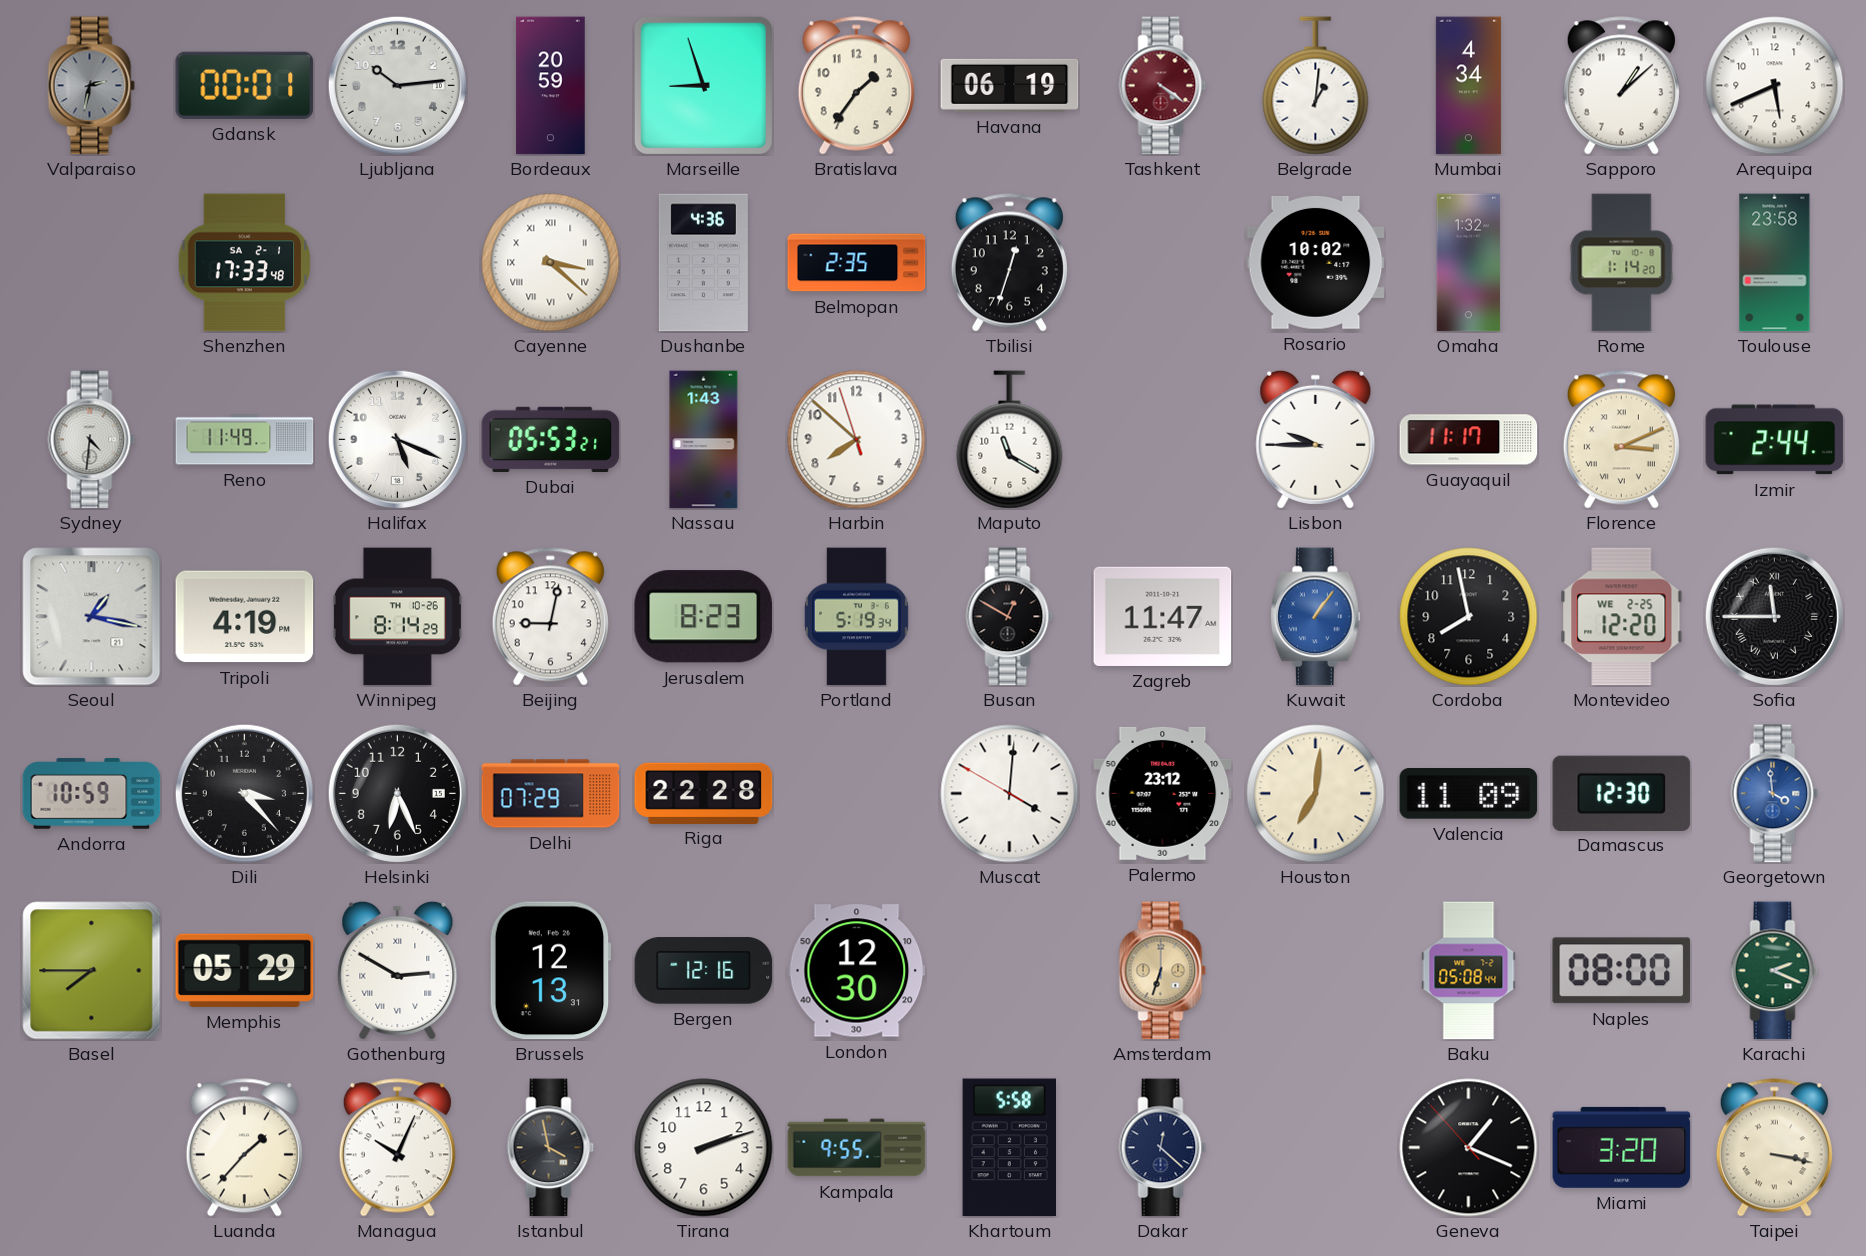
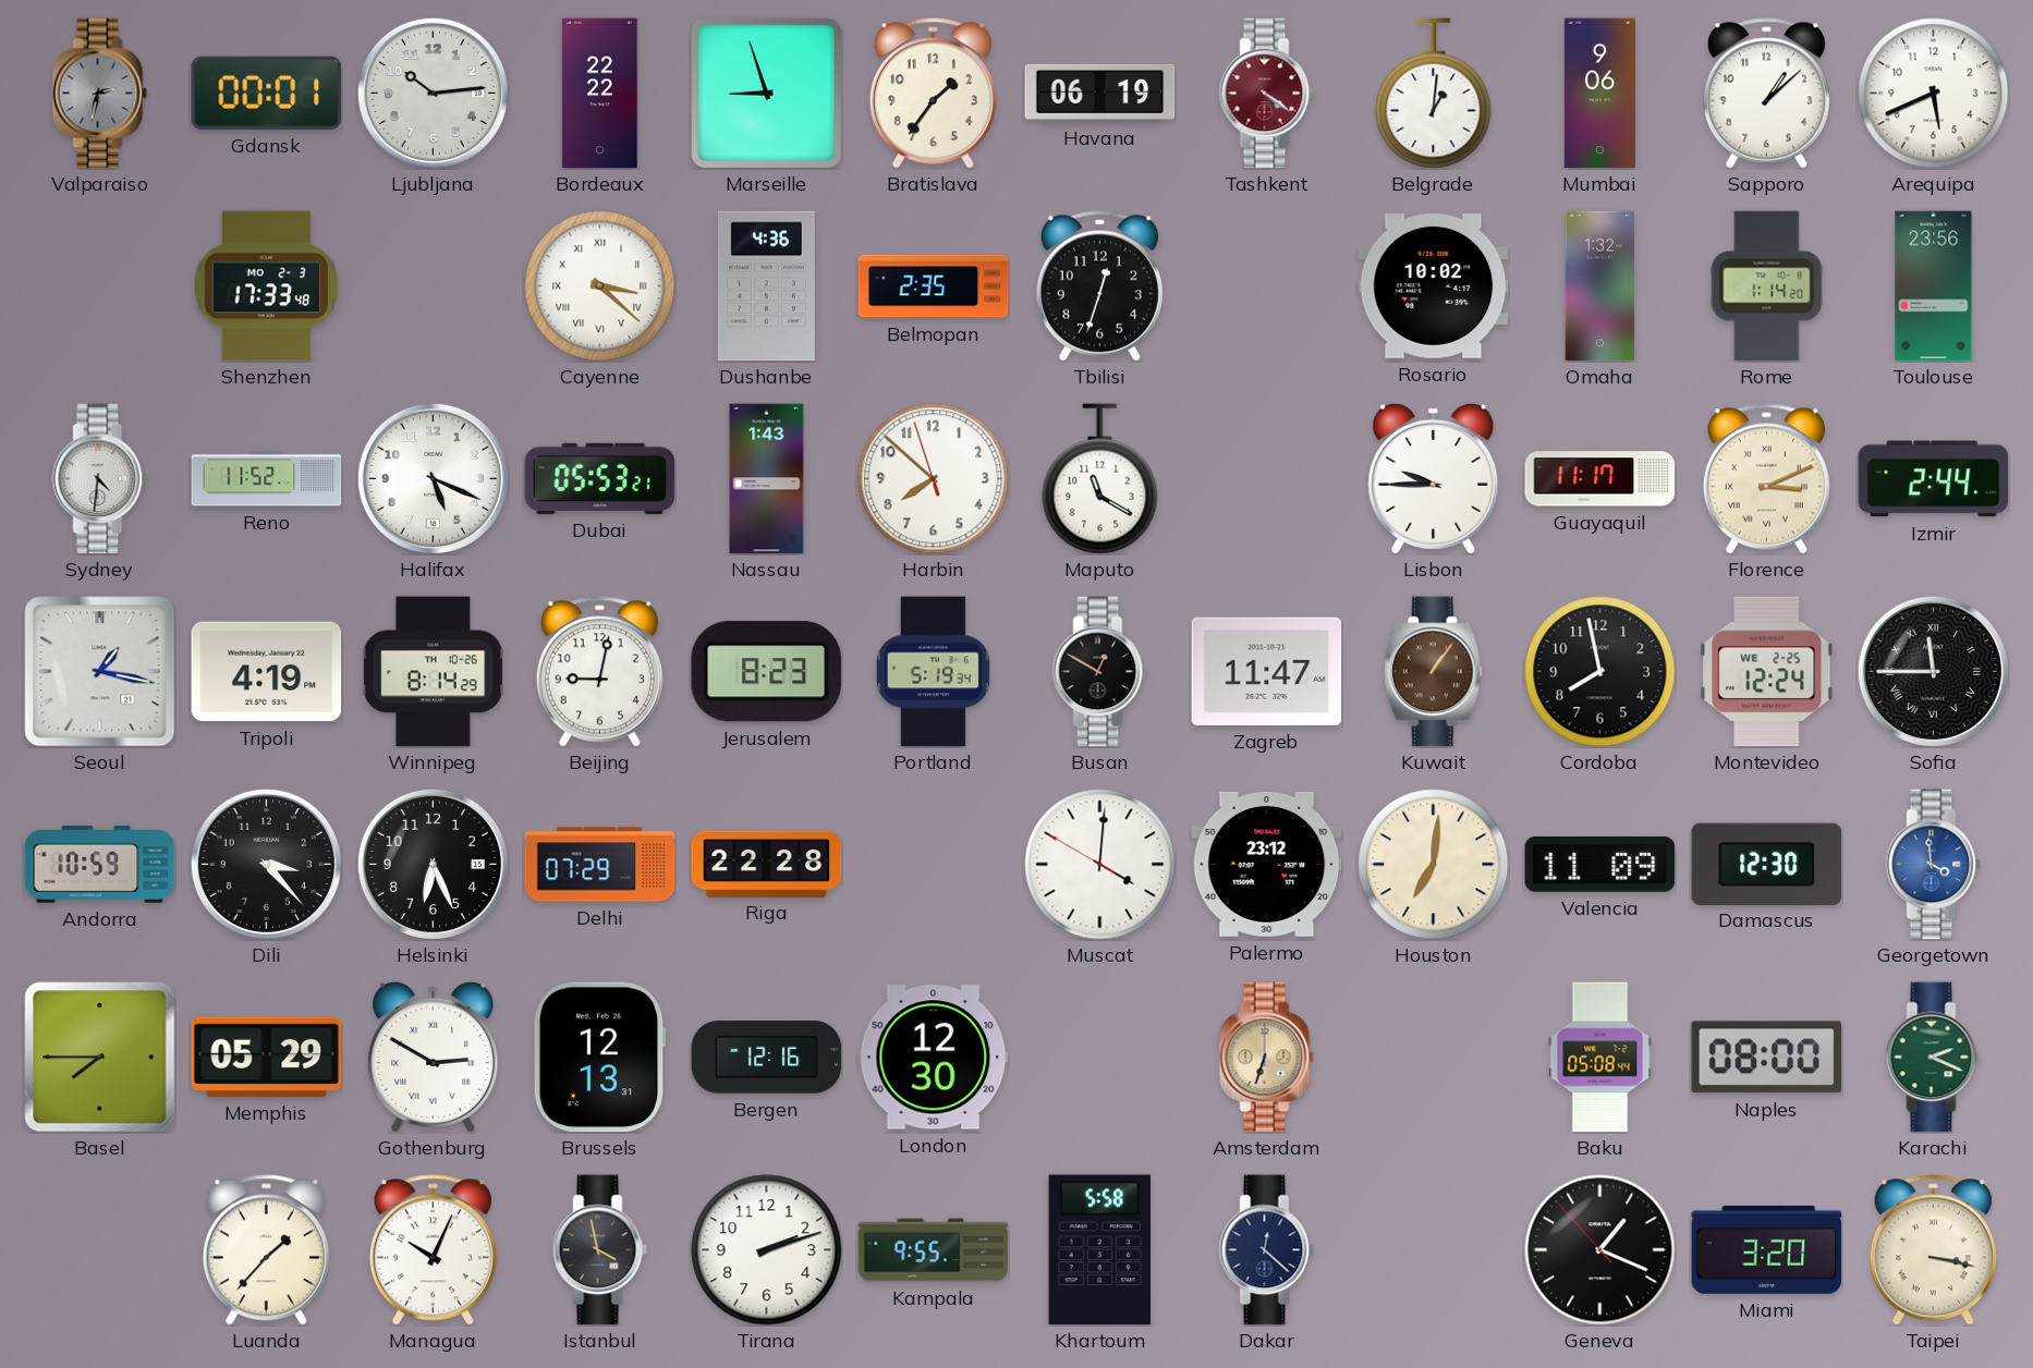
Bordeaux: 20:59 -> 22:22 (600, 94)
Mumbai: 4:34 -> 9:06 (1599, 94)
Shenzhen date: SA 2-1 -> MO 2-3 (267, 286)
Toulouse: 23:58 -> 23:56 (1934, 286)
Reno: 11:49 -> 11:52 (267, 479)
Kuwait dial: blue -> brown (1434, 672)
Montevideo: 12:20 -> 12:24 (1767, 672)
